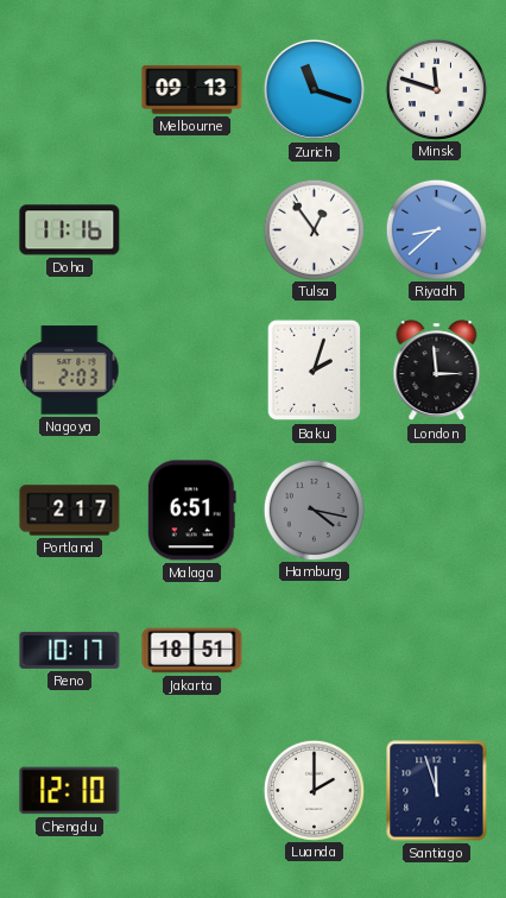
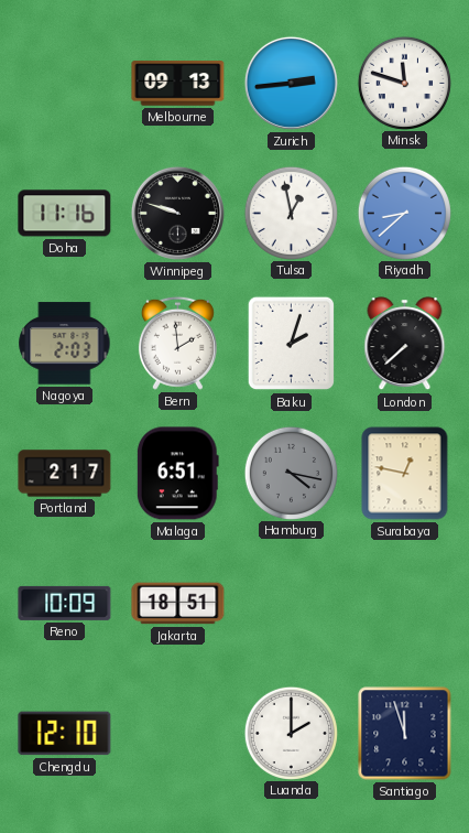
Zurich: 11:18 -> 2:44 (291, 83)
Winnipeg: none -> 9:48 (177, 213)
Tulsa: 12:54 -> 12:58 (291, 213)
Bern: none -> 1:59 (177, 343)
London: 2:59 -> 7:38 (405, 344)
Surabaya: none -> 12:47 (405, 474)
Reno: 10:17 -> 10:09 (65, 603)
